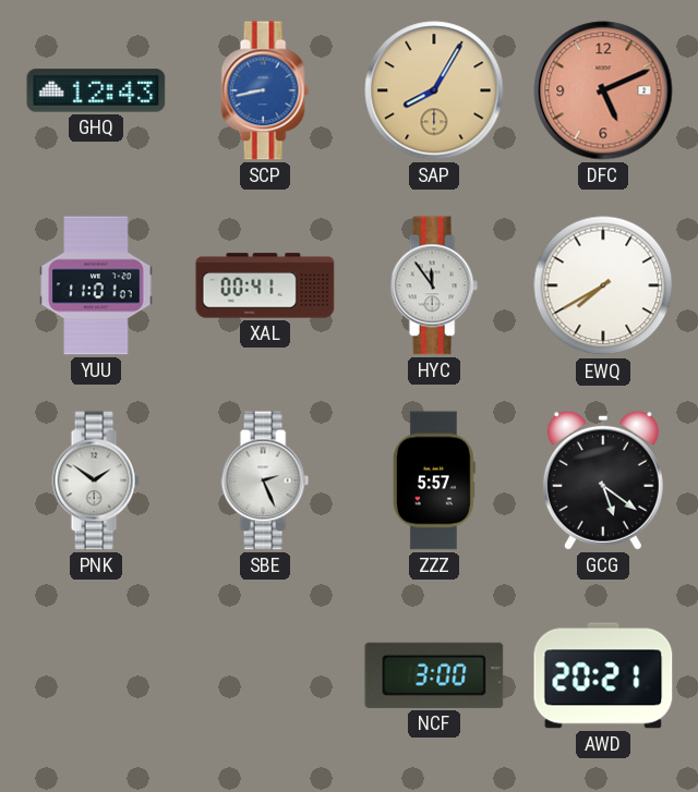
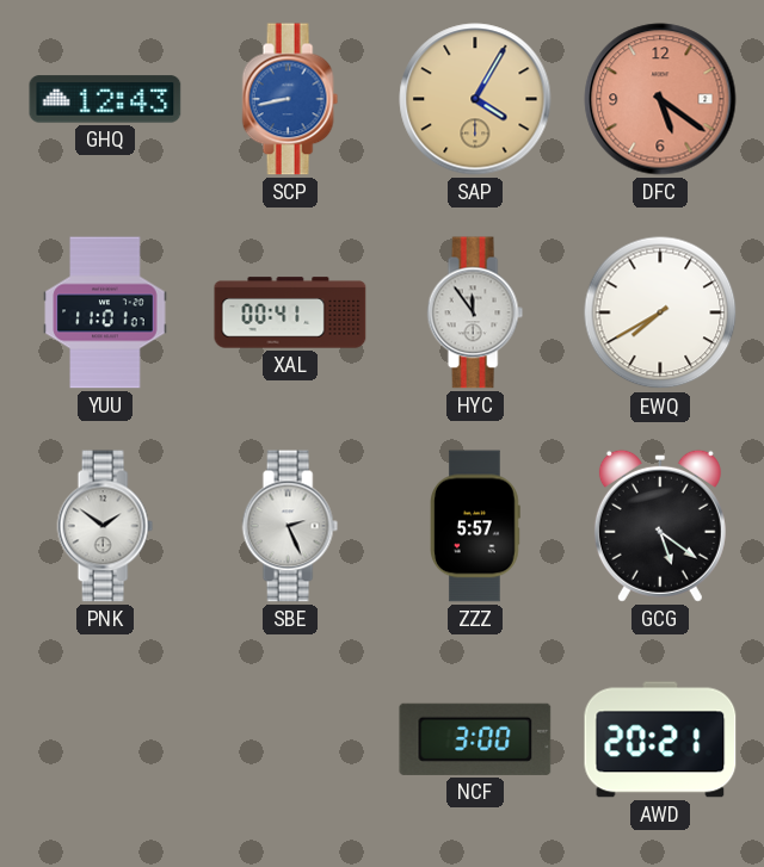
SAP: 8:05 -> 4:05 (475, 99)
DFC: 5:11 -> 5:21 (660, 99)
